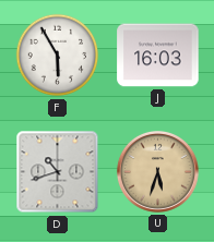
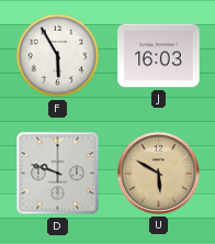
D: 10:42 -> 9:48 (58, 174)
U: 5:33 -> 5:50 (158, 173)
